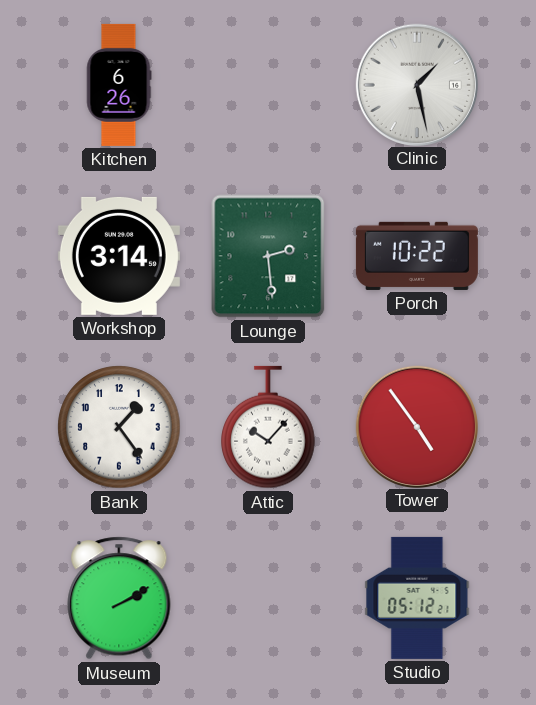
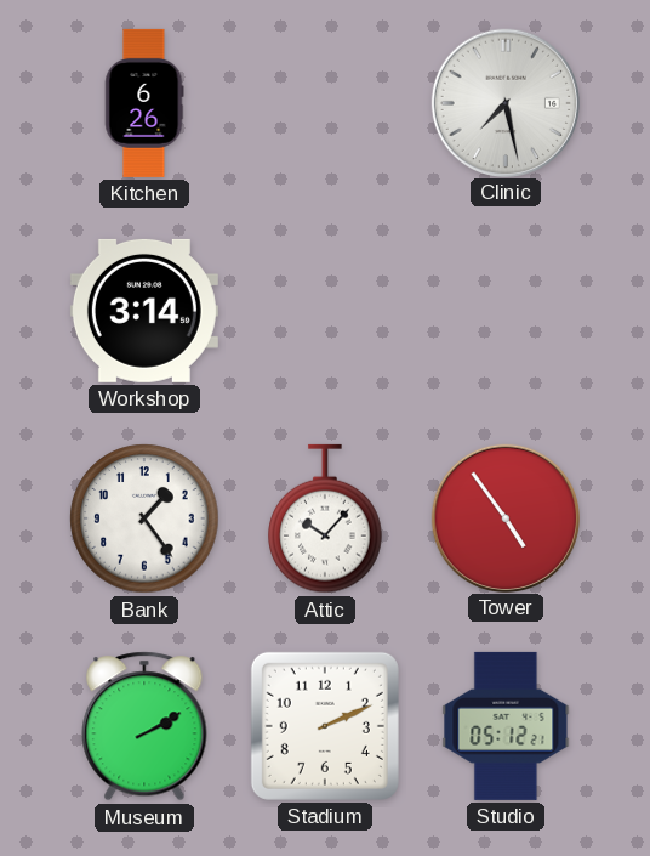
Clinic: 1:28 -> 7:28 (504, 102)
Lounge: 2:29 -> none (268, 256)
Porch: 10:22 -> none (417, 256)
Stadium: none -> 2:11 (325, 726)
